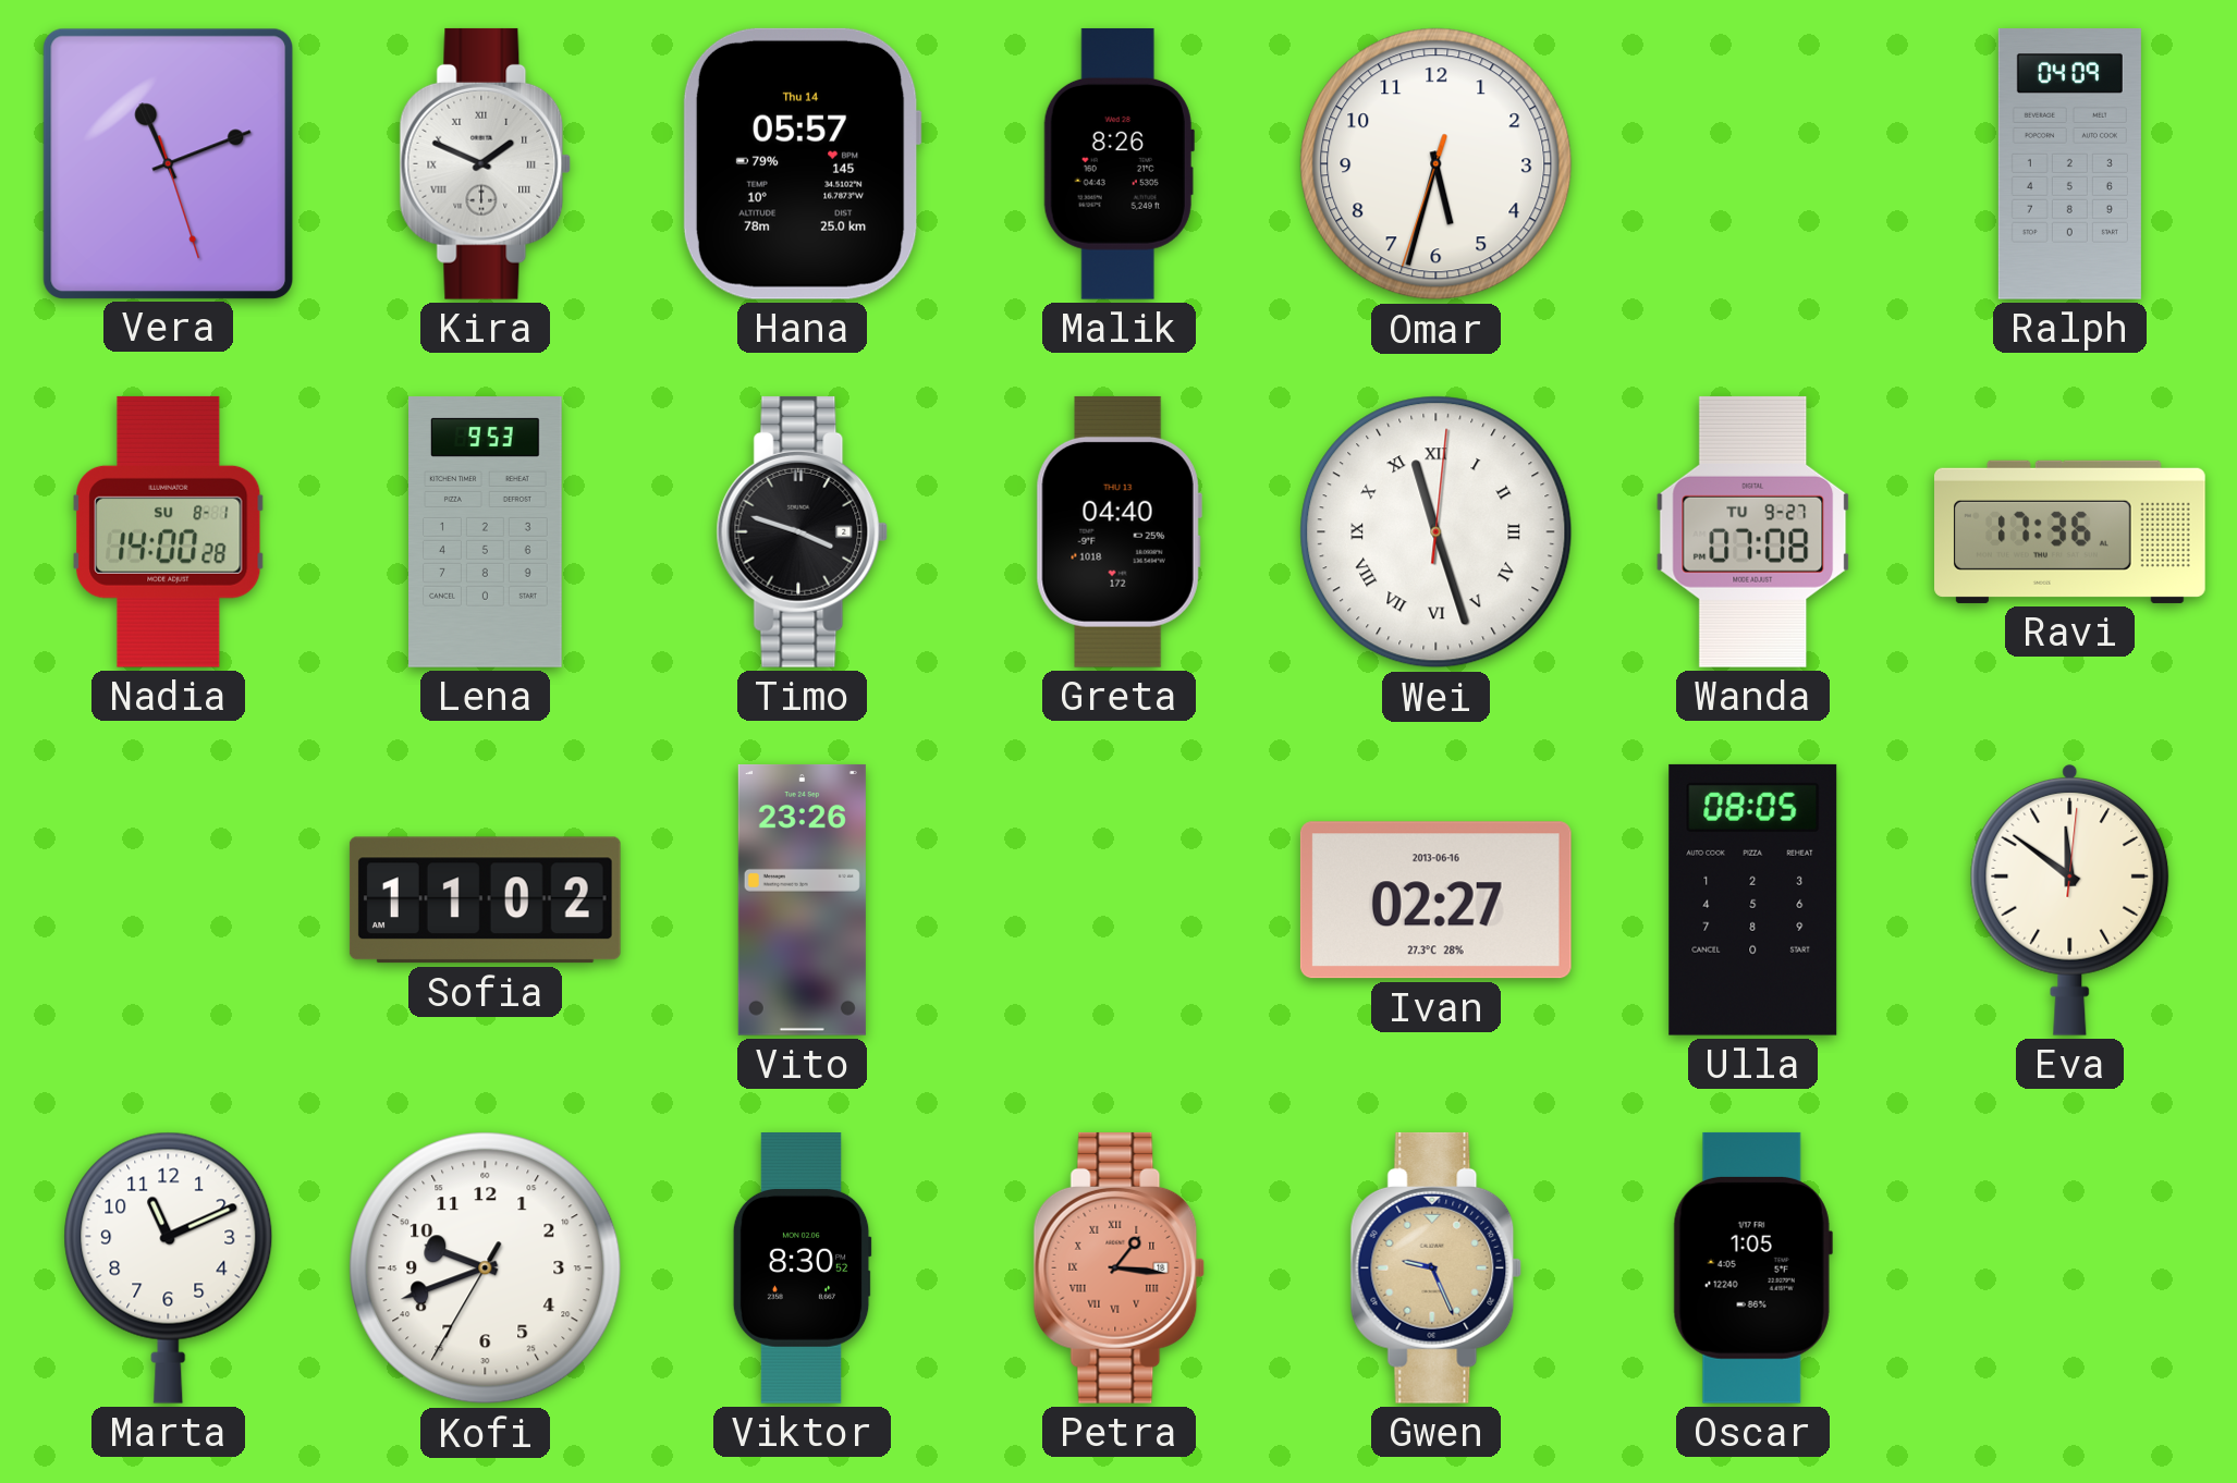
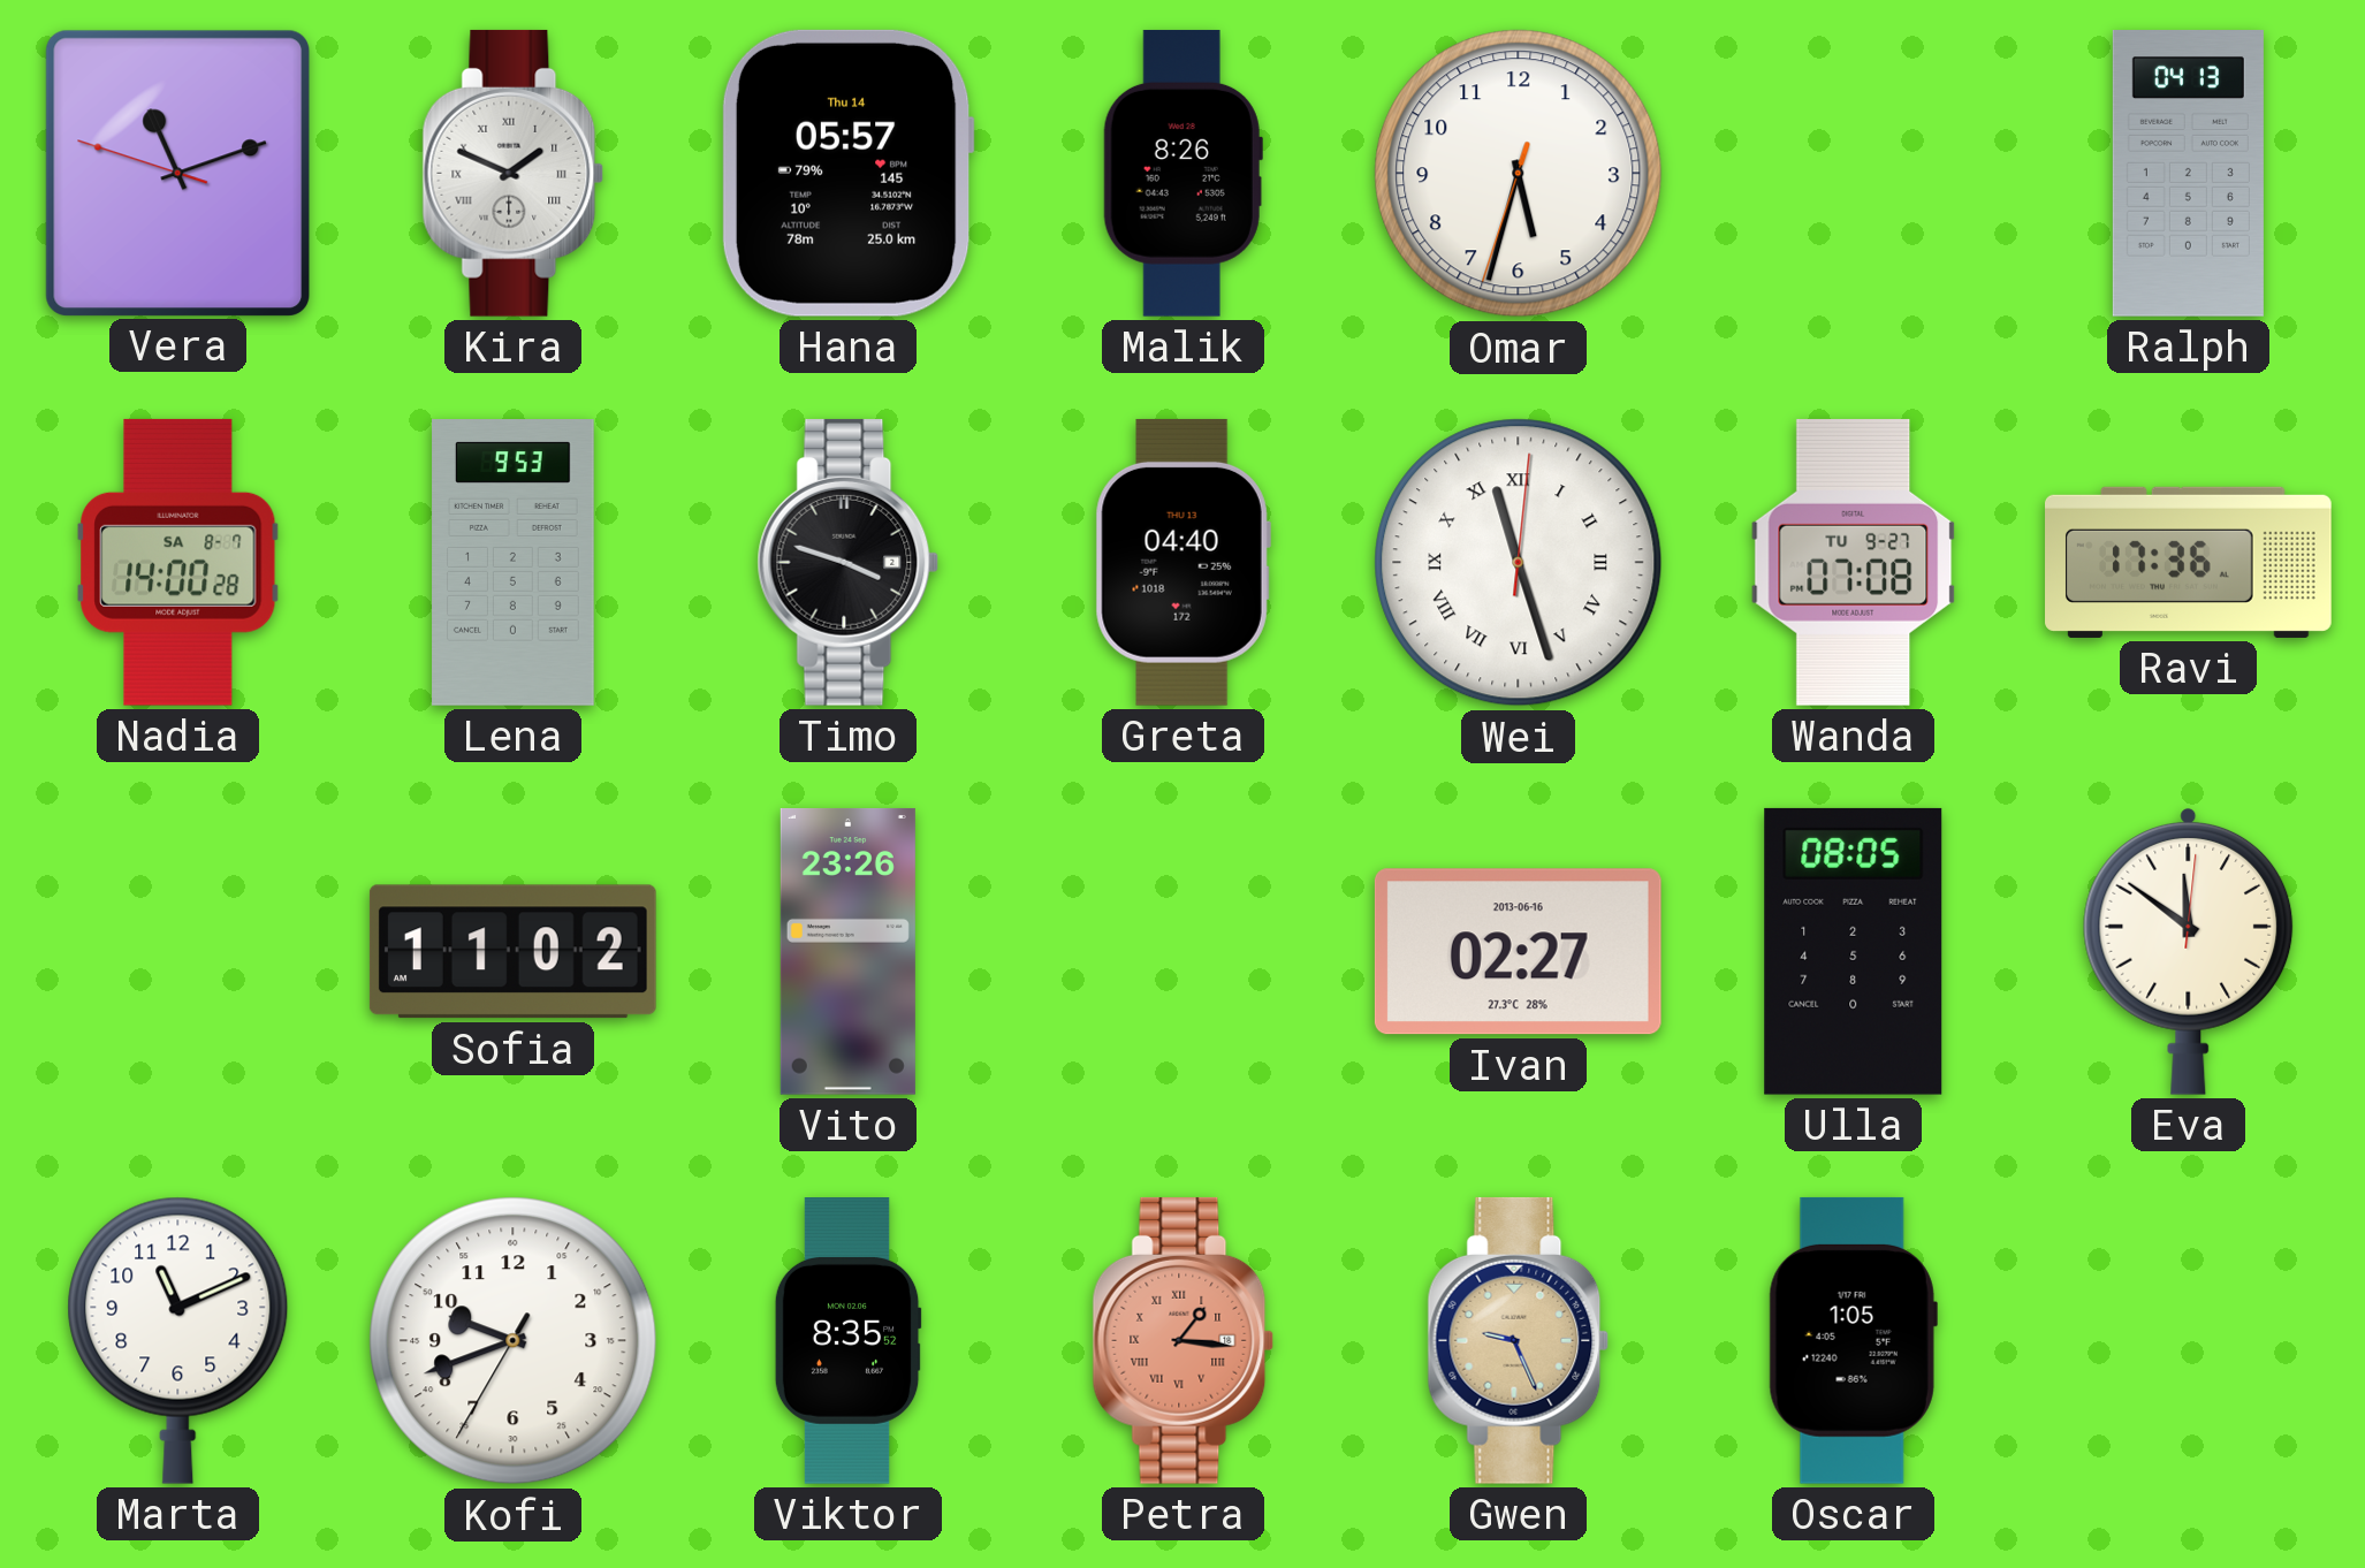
Vera: 11:11:27 -> 11:11:48 (178, 173)
Ralph: 04:09 -> 04:13 (2188, 174)
Nadia date: SU 8-1 -> SA 8-7 (178, 562)
Viktor: 8:30 -> 8:35 (847, 1341)
